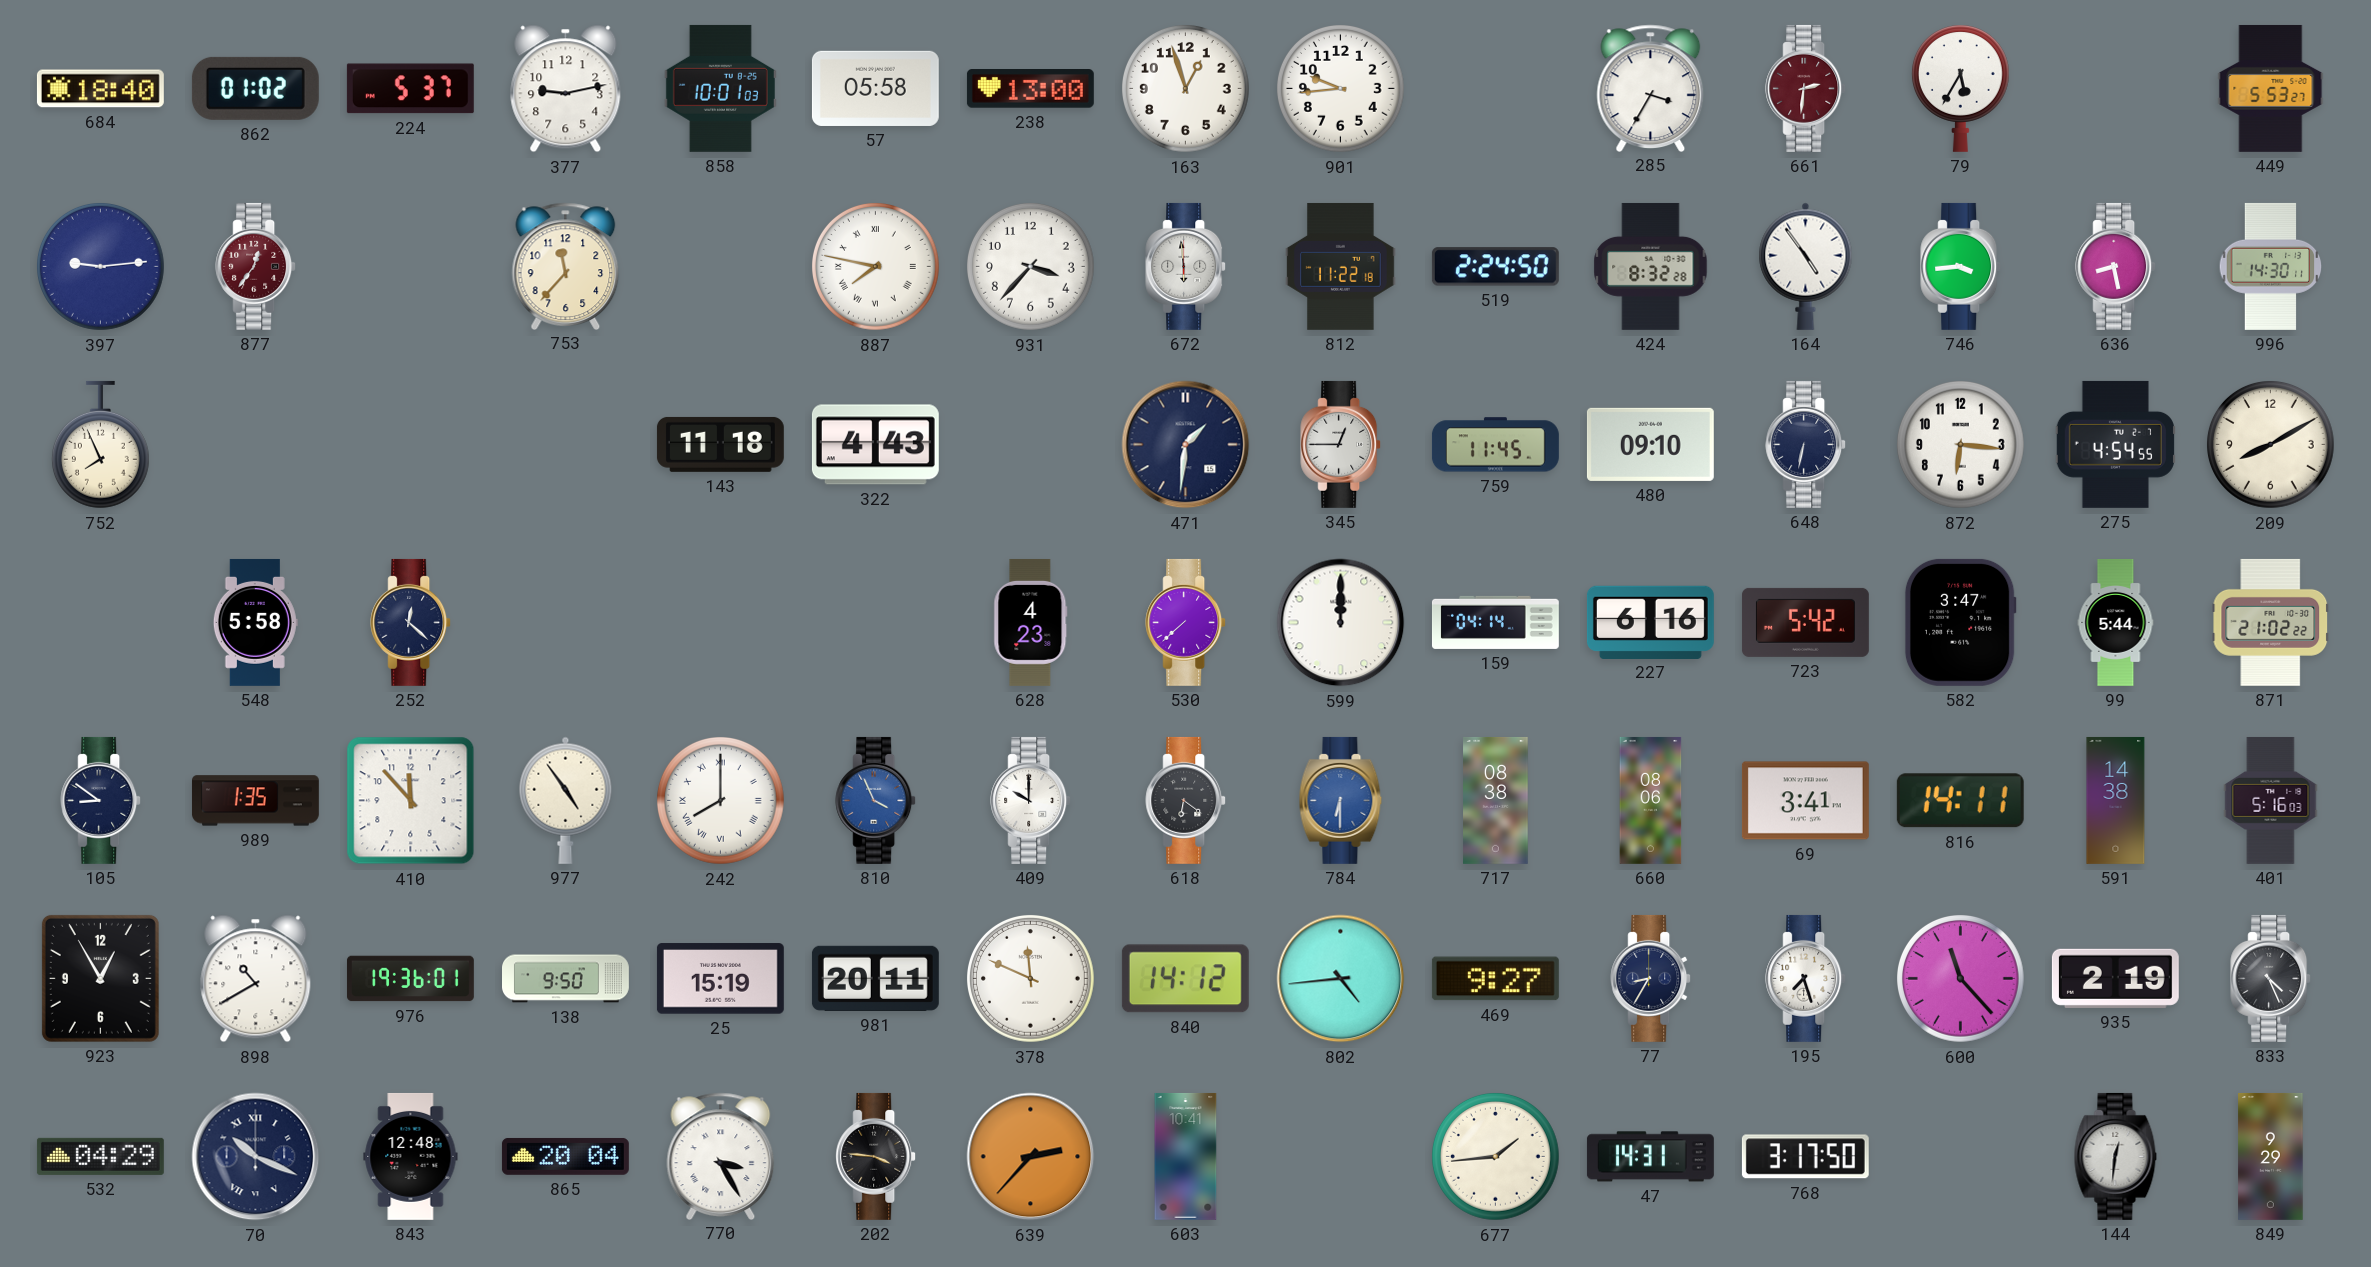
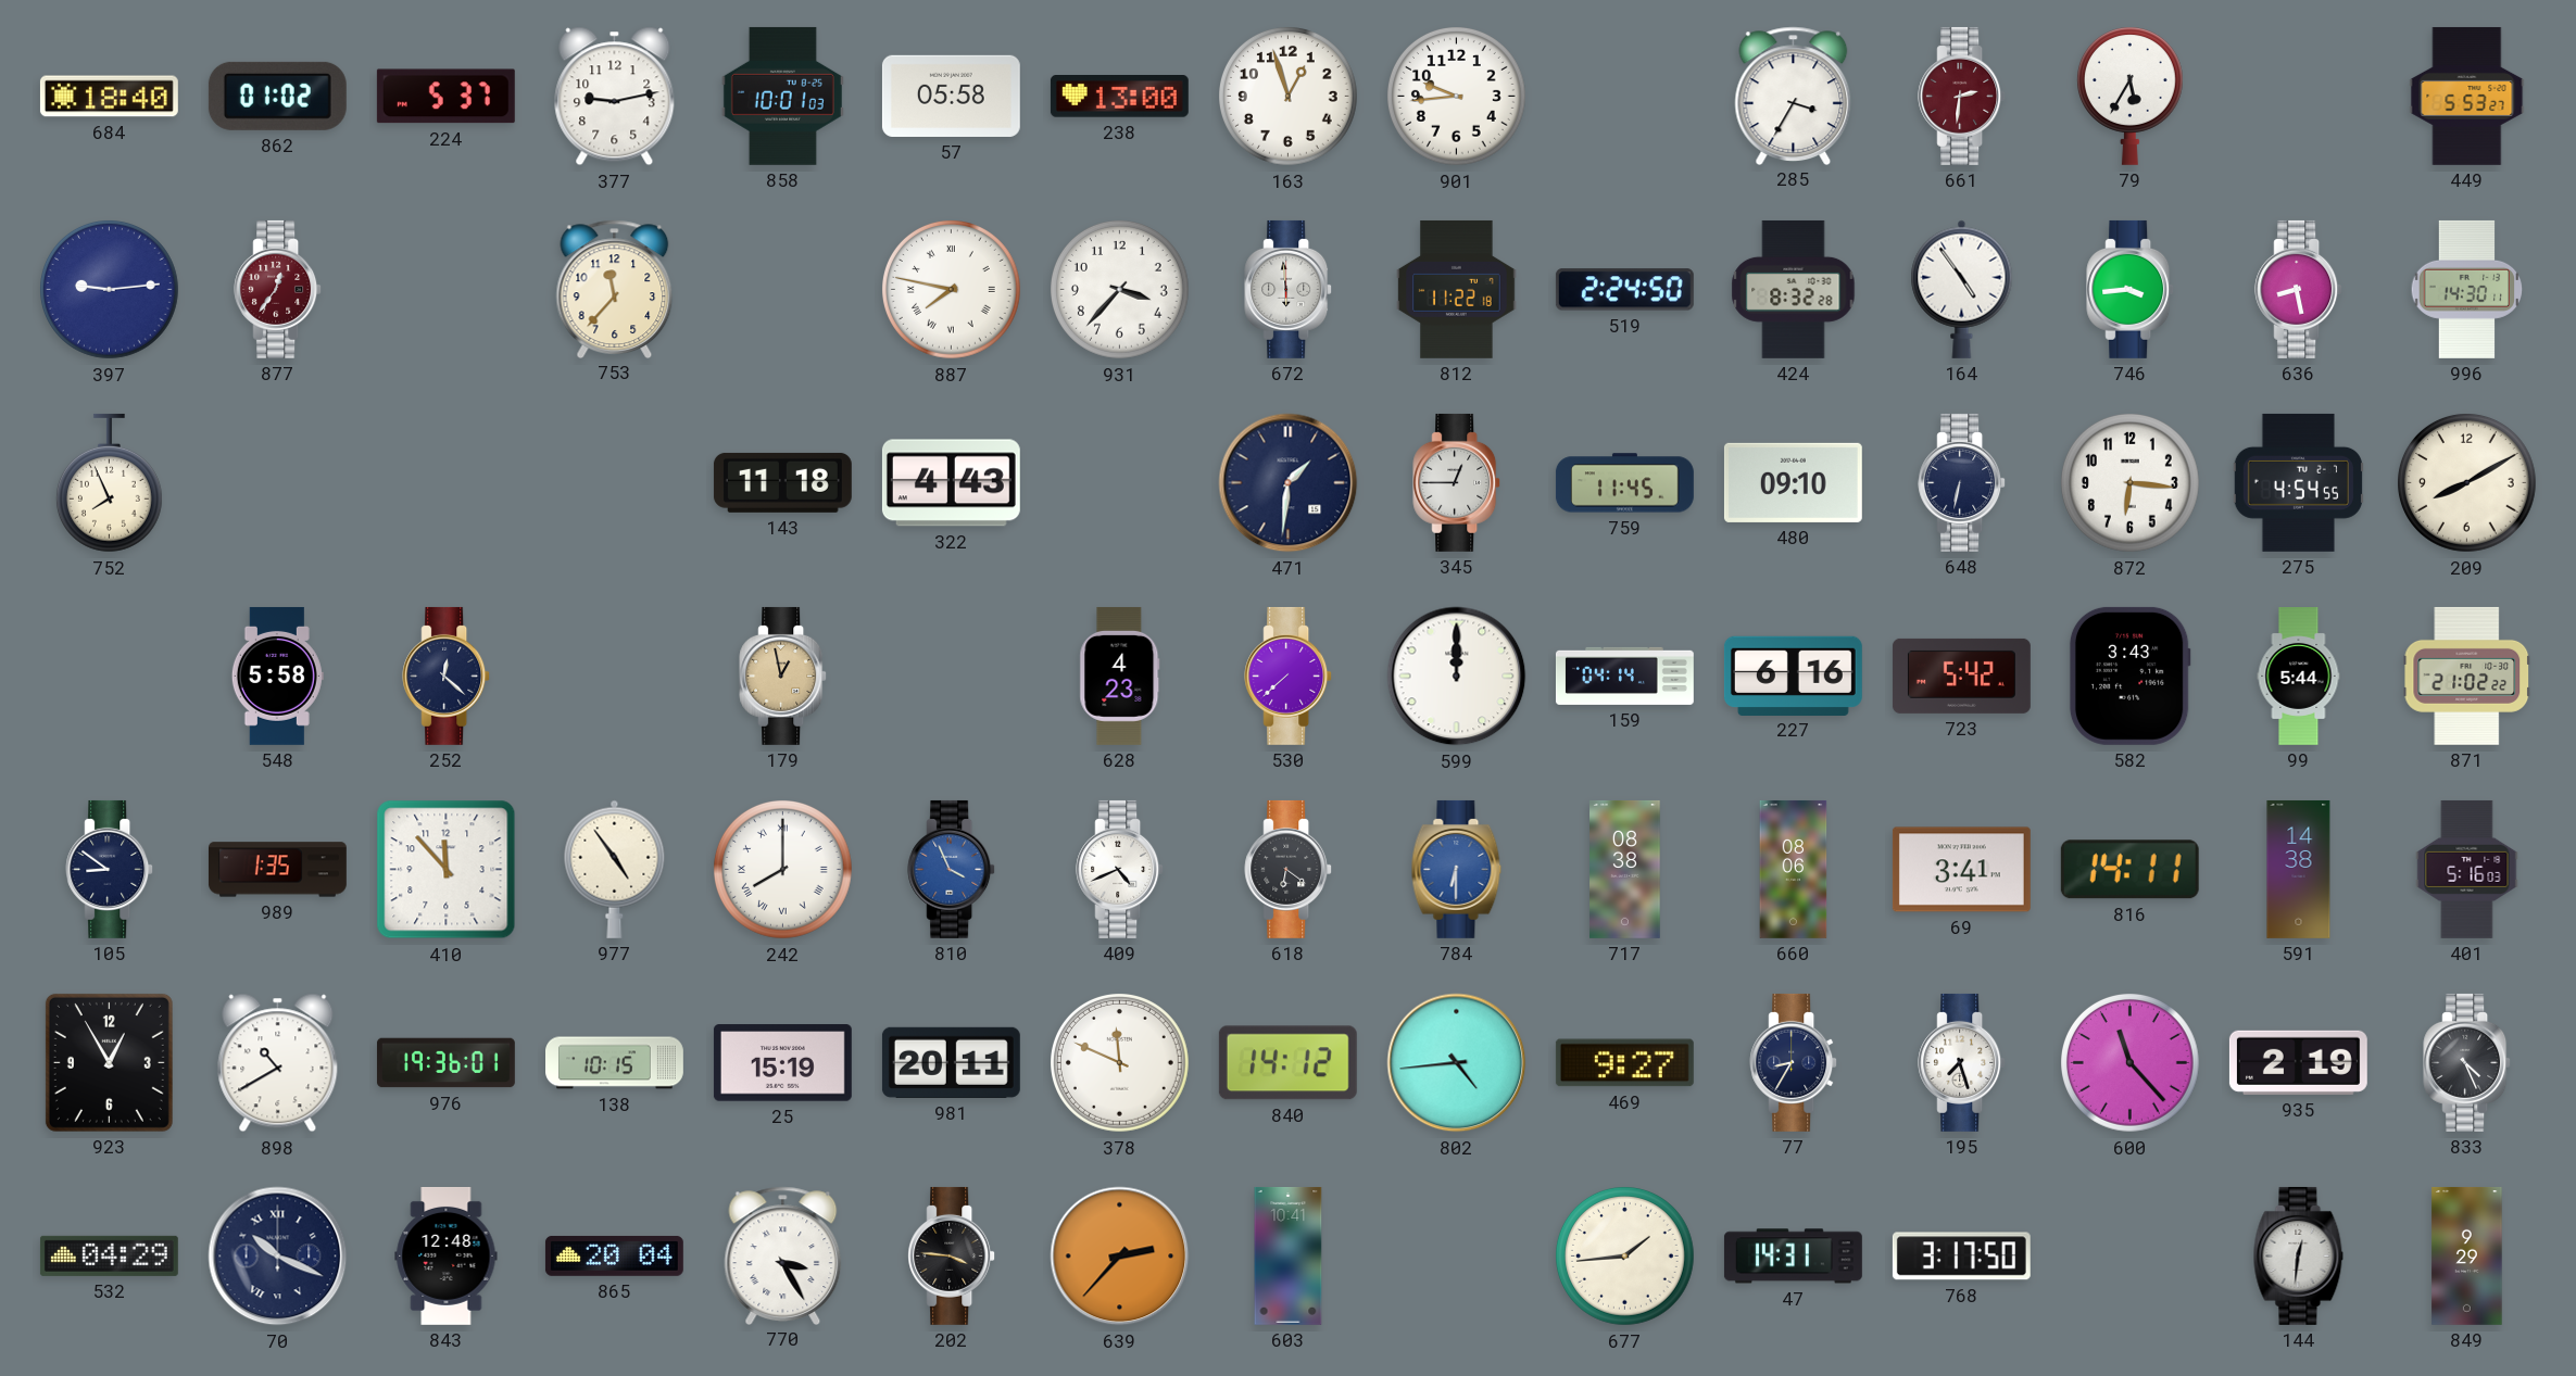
179: none -> 12:58 (783, 676)
582: 3:47 -> 3:43 (2129, 676)
409: 10:00 -> 4:41 (1120, 869)
138: 9:50 -> 10:15 (615, 1063)
